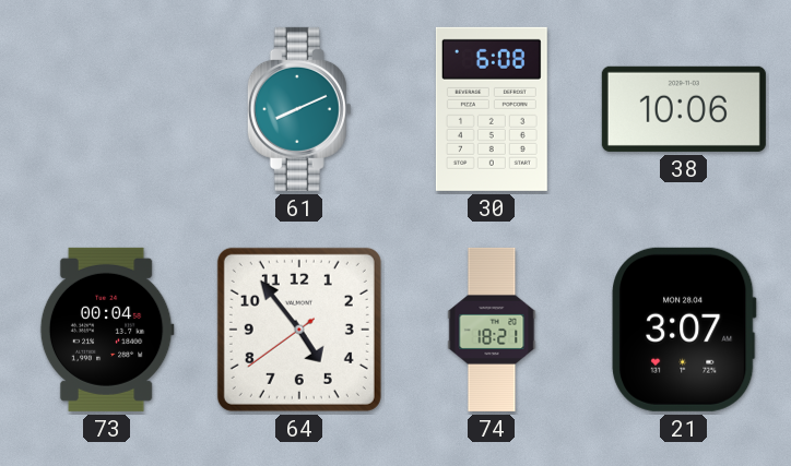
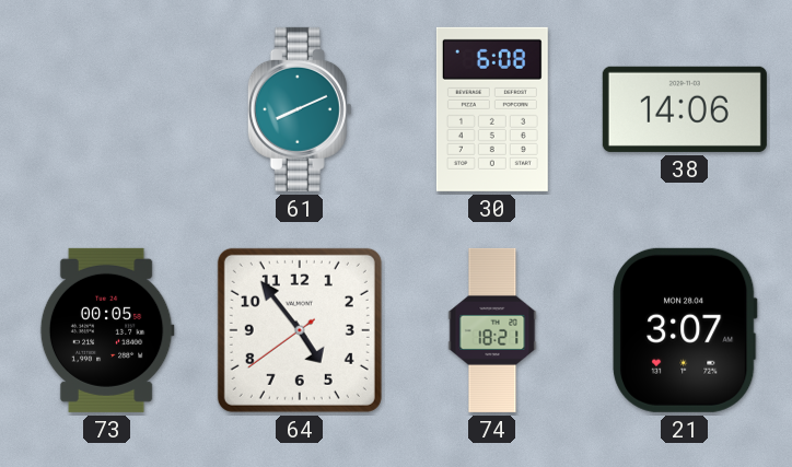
38: 10:06 -> 14:06 (685, 109)
73: 00:04 -> 00:05 (107, 330)
